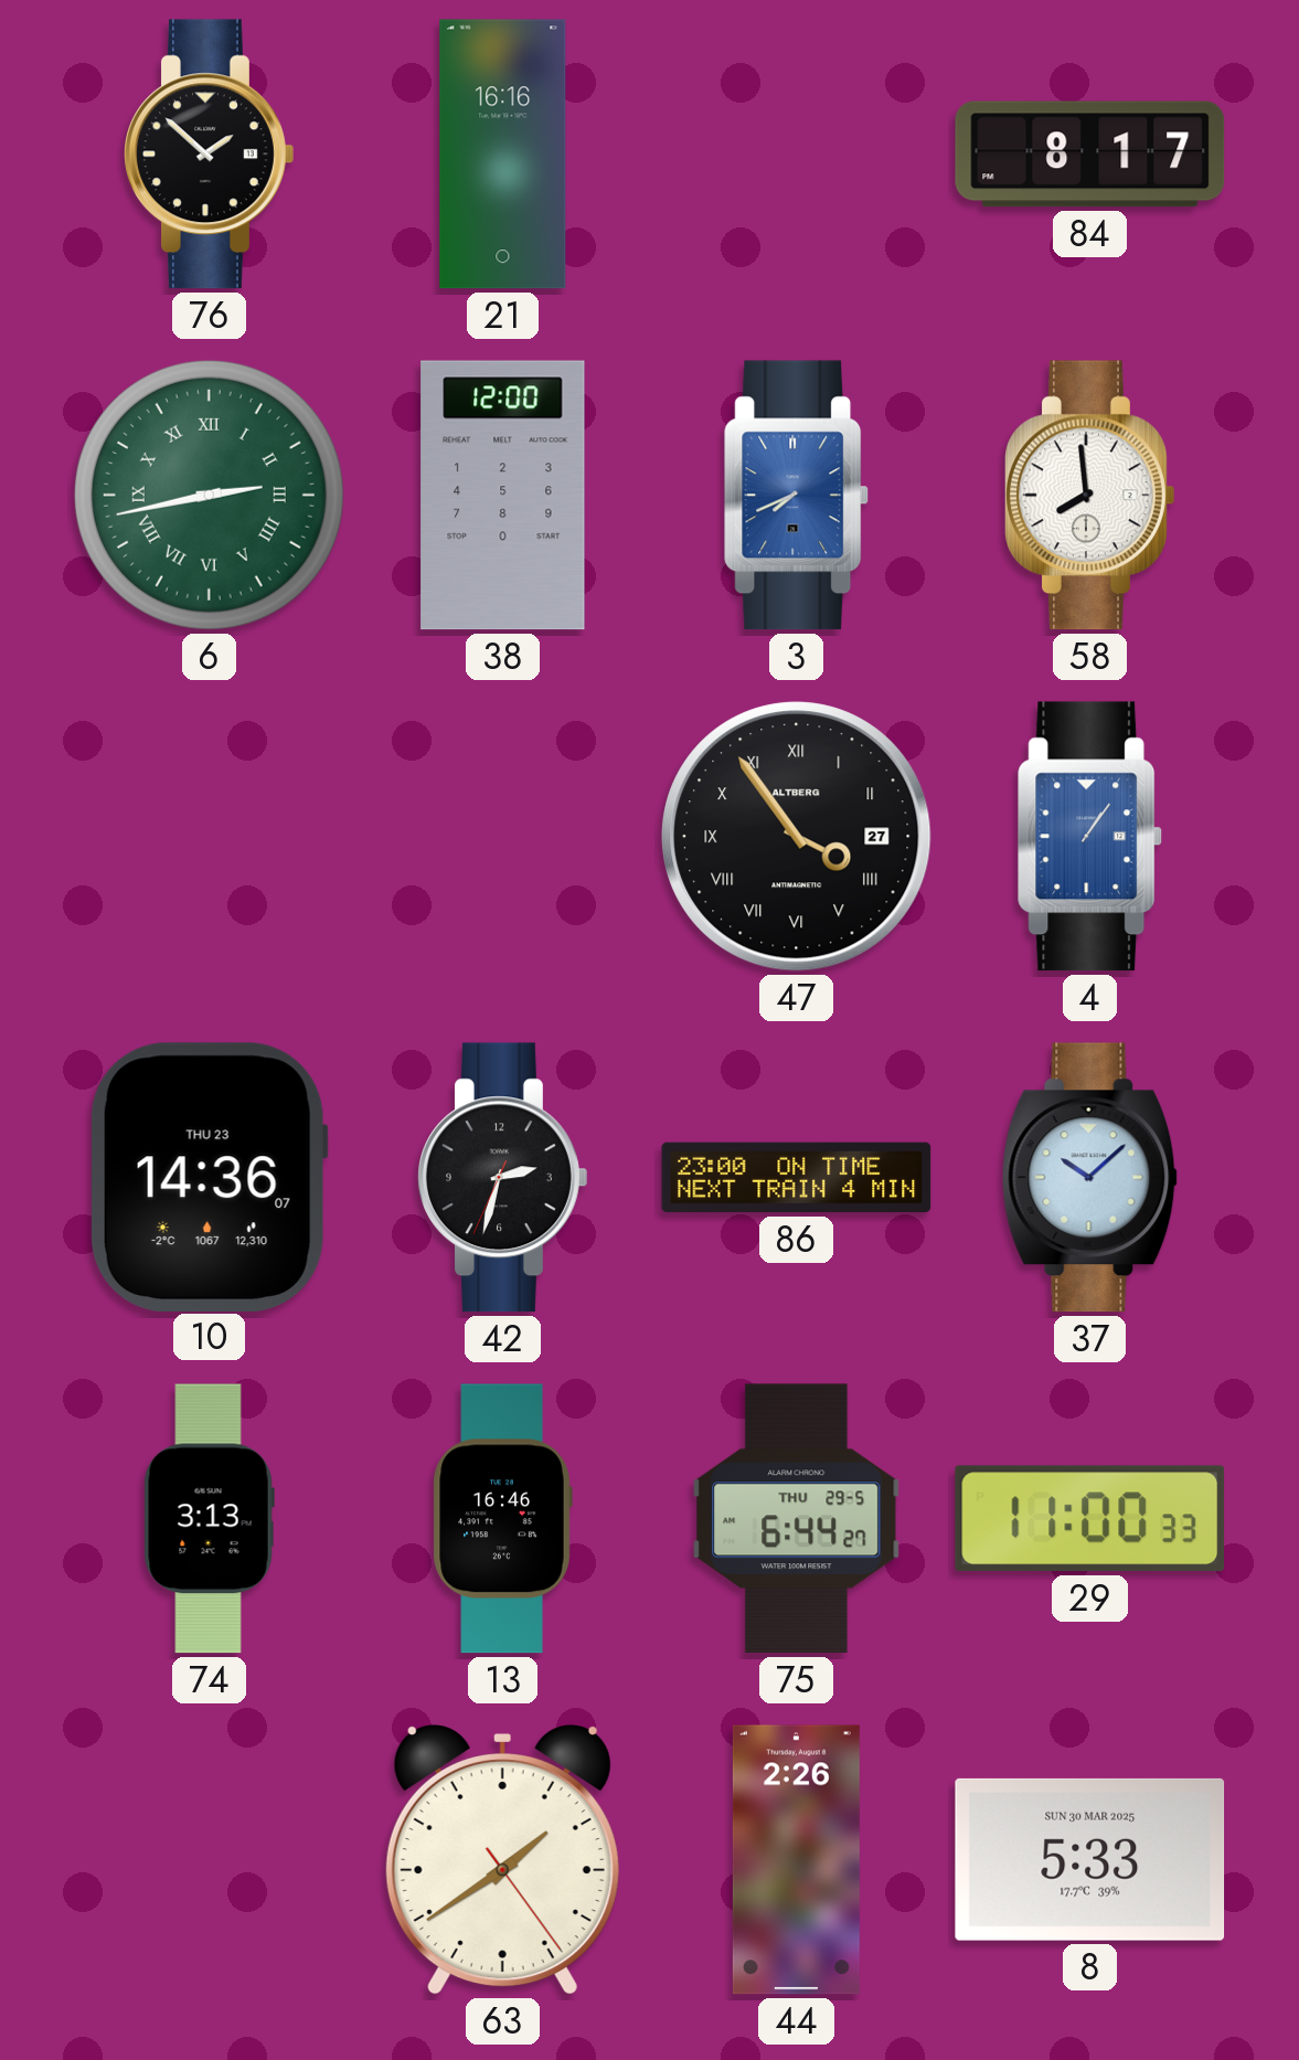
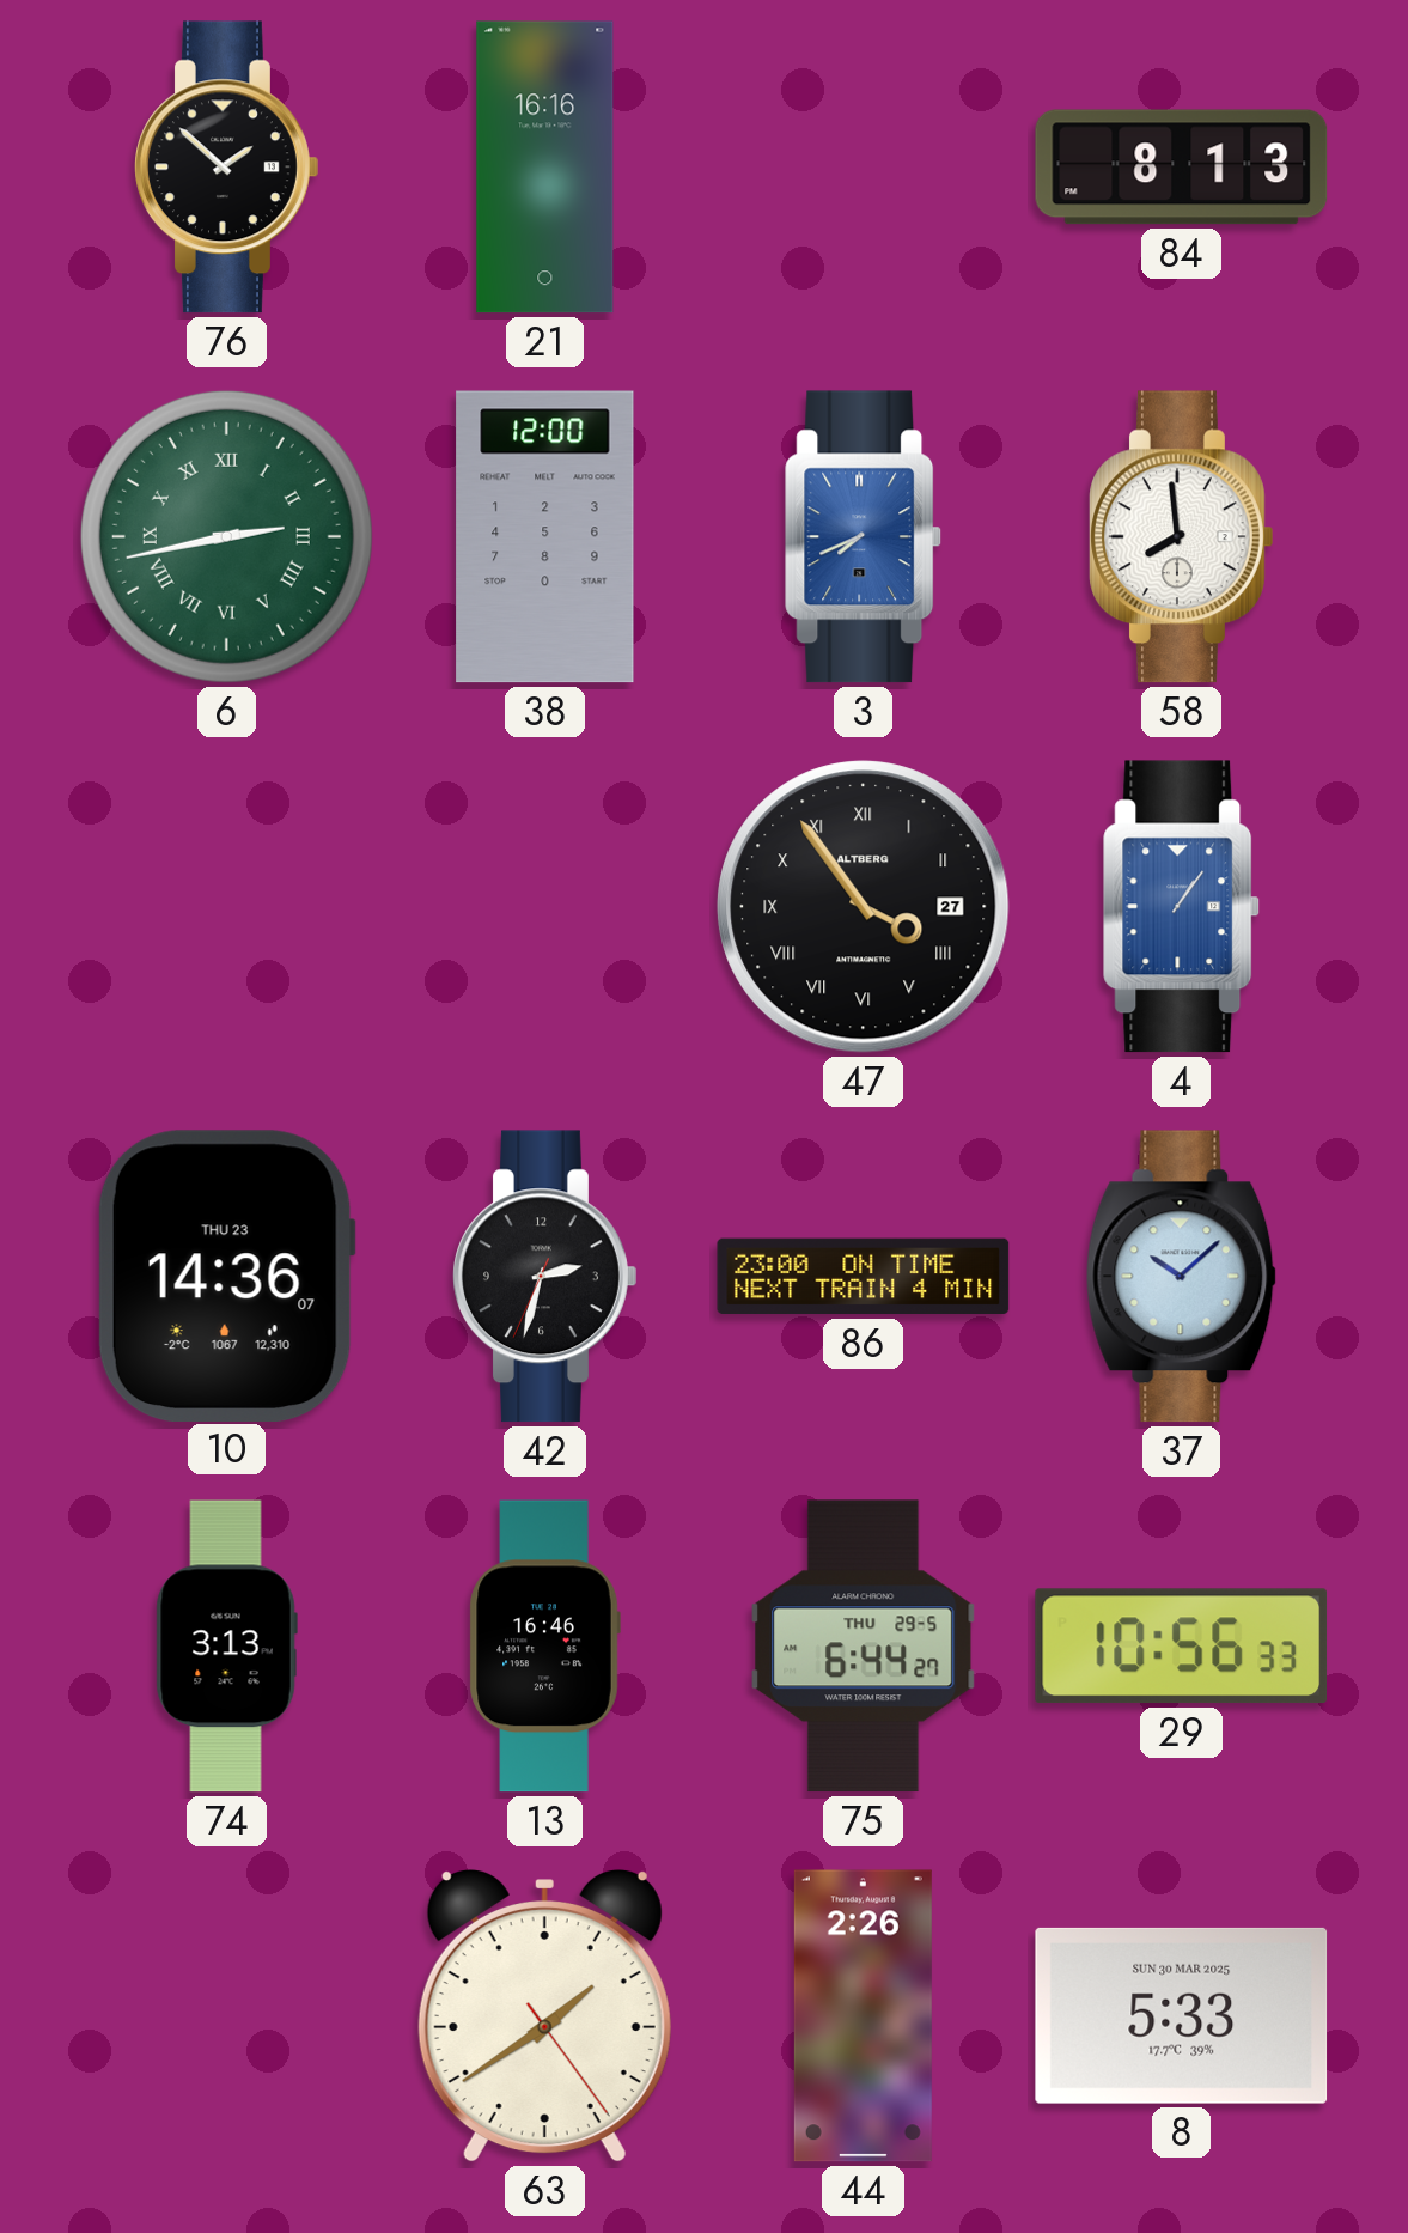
84: 8:17 -> 8:13 (1182, 168)
29: 11:00 -> 10:56 (1182, 1647)
